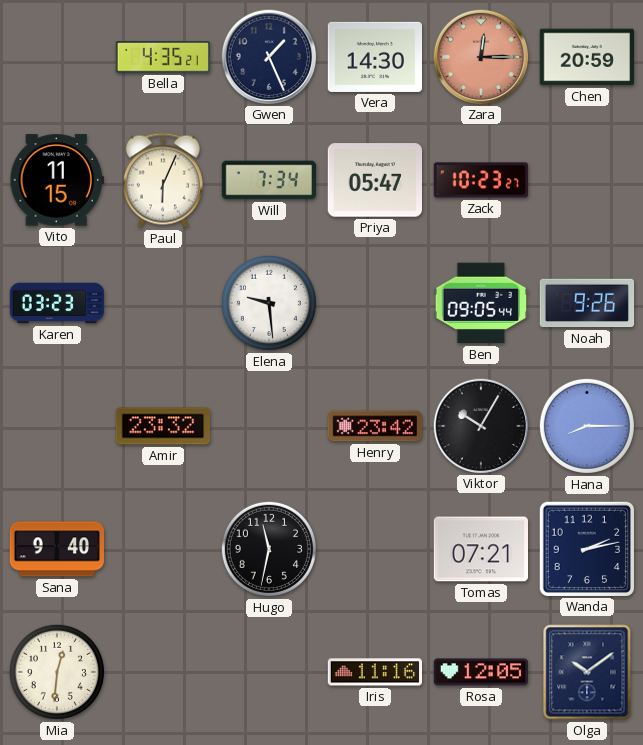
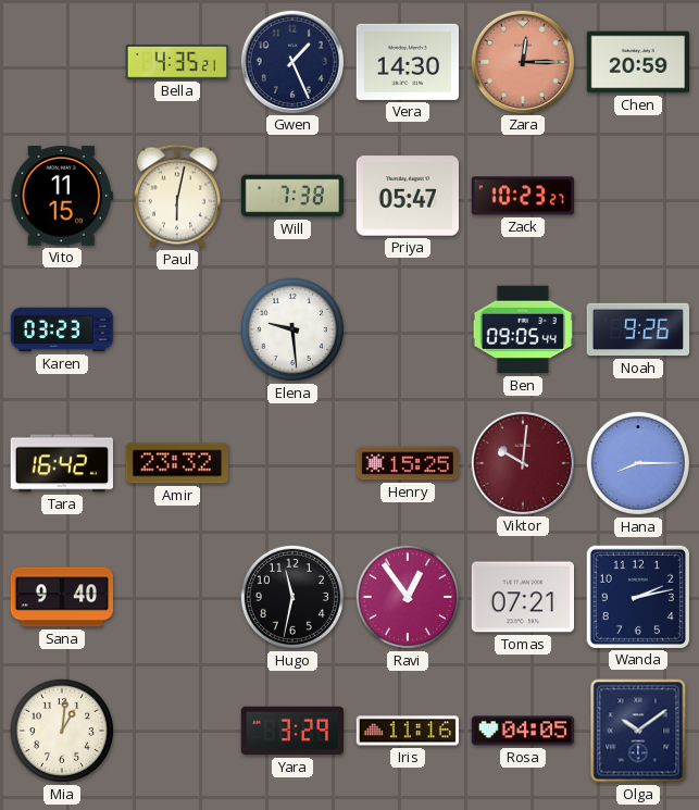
Paul: 6:04 -> 6:02 (177, 196)
Will: 7:34 -> 7:38 (292, 196)
Tara: none -> 16:42 (61, 463)
Henry: 23:42 -> 15:25 (408, 463)
Viktor: 10:05 -> 10:01 (522, 462)
Viktor dial: black -> burgundy (522, 462)
Ravi: none -> 12:54 (408, 597)
Mia: 12:31 -> 1:01 (62, 731)
Yara: none -> 3:29 (291, 731)
Rosa: 12:05 -> 04:05 (522, 731)
